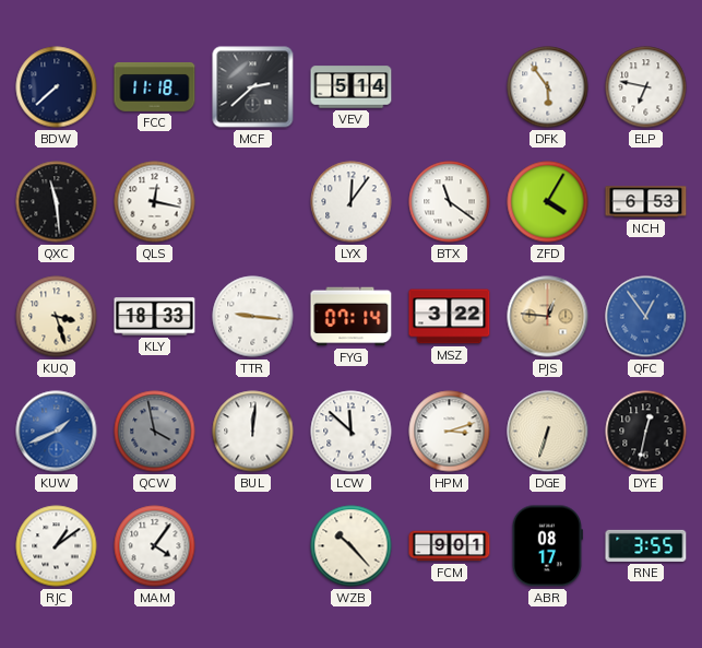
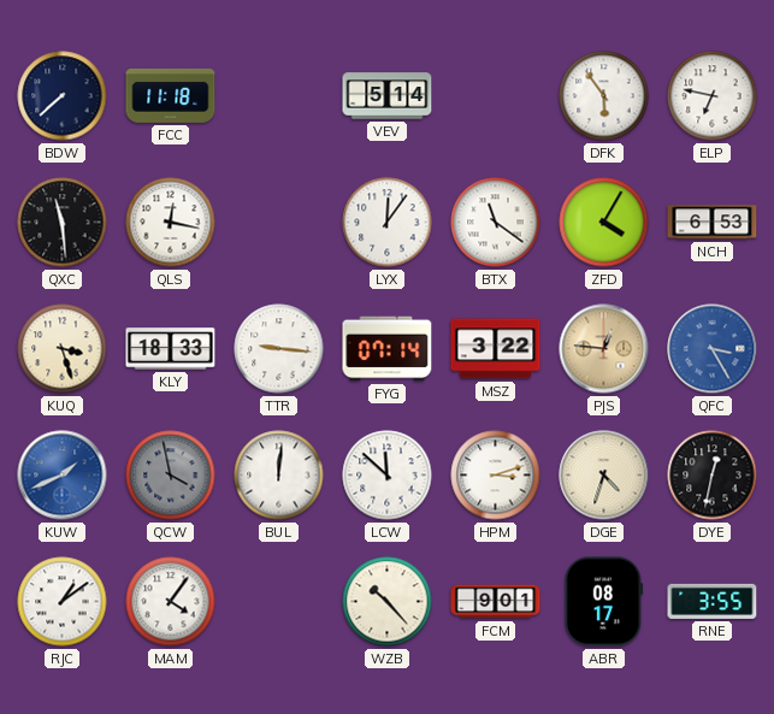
MCF: 2:38 -> none (253, 87)
QFC: 12:54 -> 3:25 (713, 349)
DGE: 6:33 -> 4:33 (604, 476)
